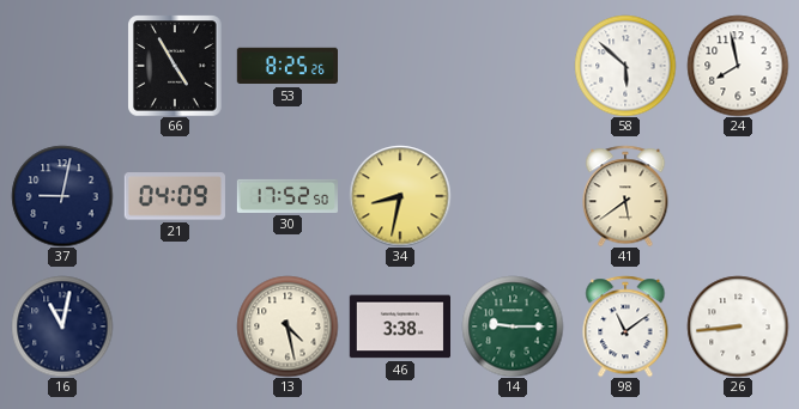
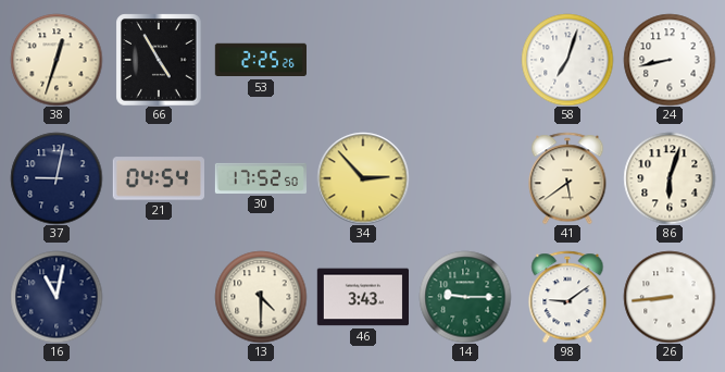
38: none -> 12:33 (57, 60)
53: 8:25 -> 2:25 (260, 60)
58: 5:52 -> 7:03 (567, 60)
24: 7:58 -> 8:43 (670, 60)
21: 04:09 -> 04:54 (159, 178)
34: 8:32 -> 2:53 (363, 178)
86: none -> 6:03 (670, 178)
13: 4:28 -> 4:30 (261, 297)
46: 3:38 -> 3:43 (362, 297)
98: 11:09 -> 9:09 (567, 297)
